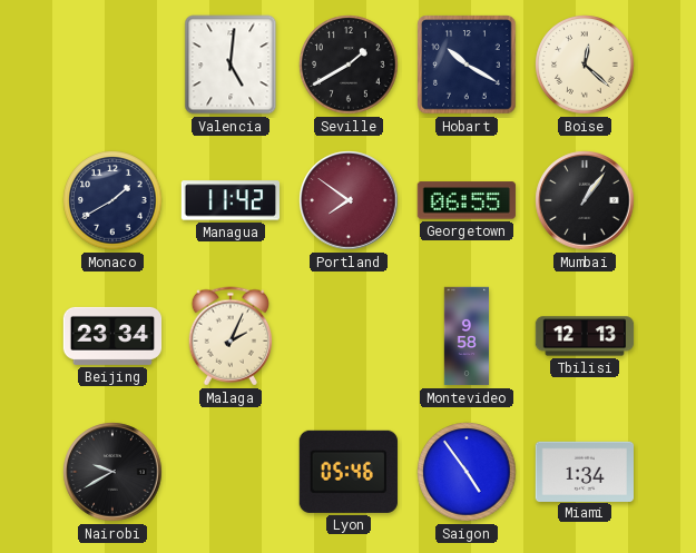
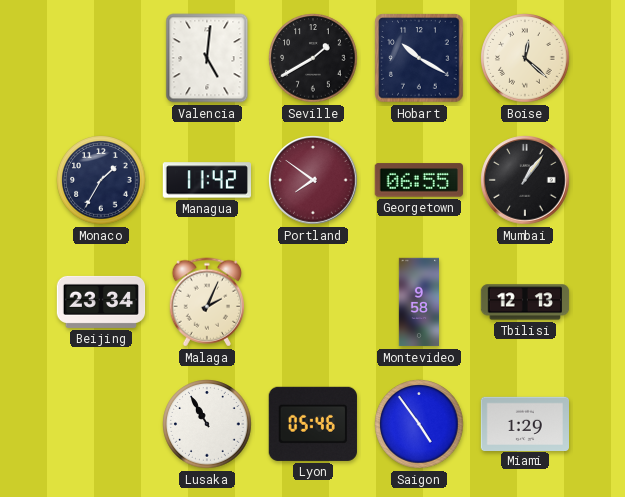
Monaco: 1:40 -> 1:35 (101, 180)
Nairobi: 9:40 -> none (112, 472)
Lusaka: none -> 10:55 (207, 424)
Miami: 1:34 -> 1:29 (524, 423)
